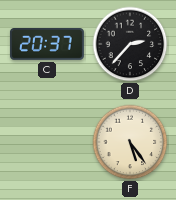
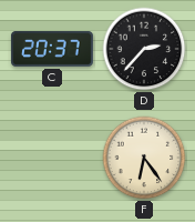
F: 5:24 -> 6:24 (144, 158)
